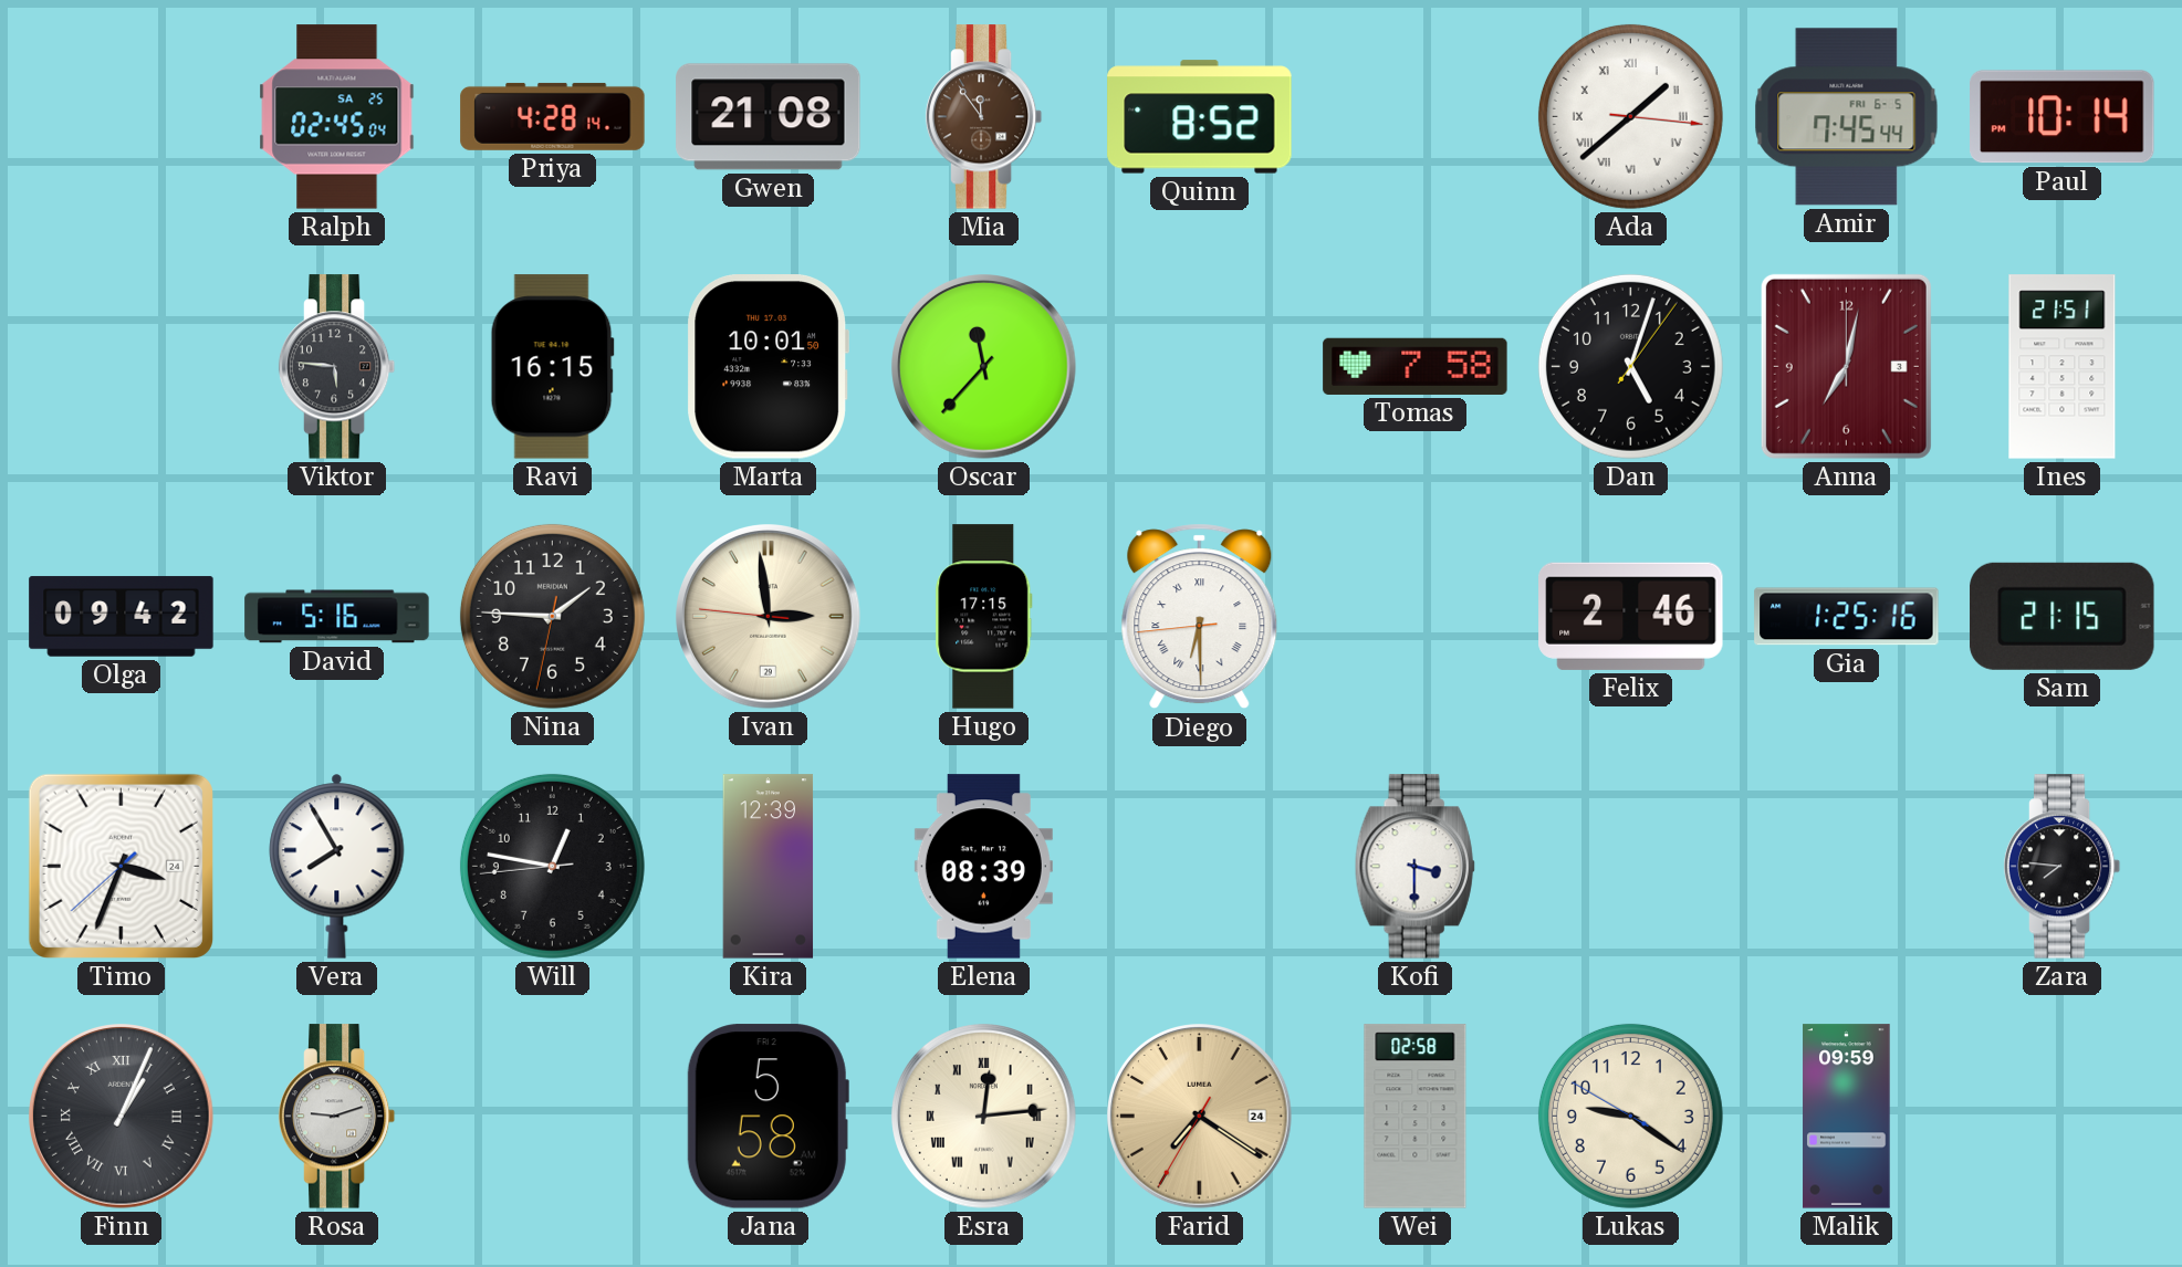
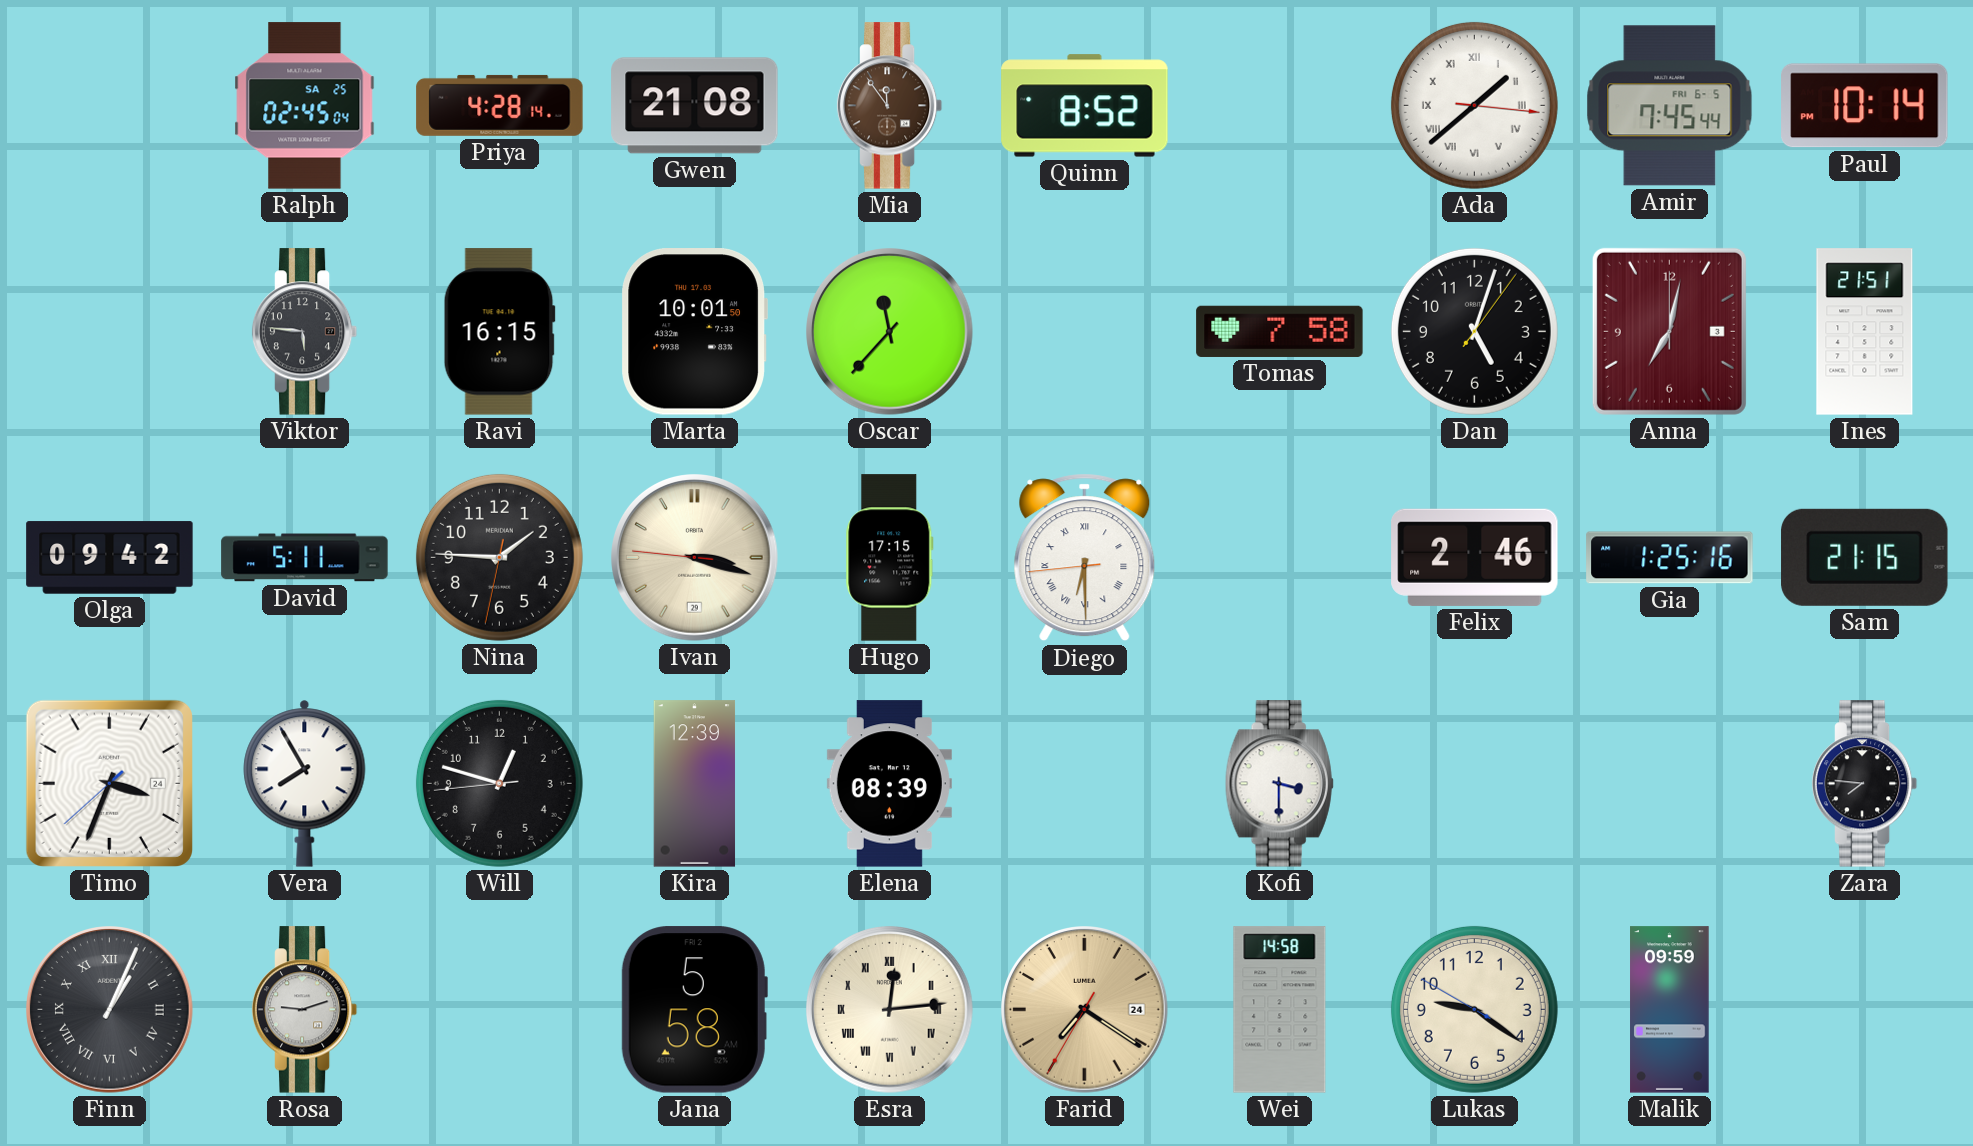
David: 5:16 -> 5:11 (305, 558)
Ivan: 2:58 -> 3:17 (695, 558)
Will: 12:46 -> 12:47 (499, 783)
Wei: 02:58 -> 14:58 (1280, 1010)
